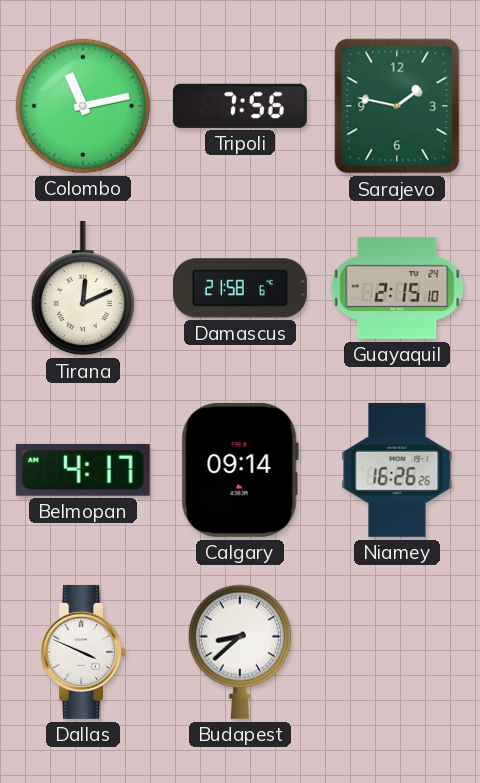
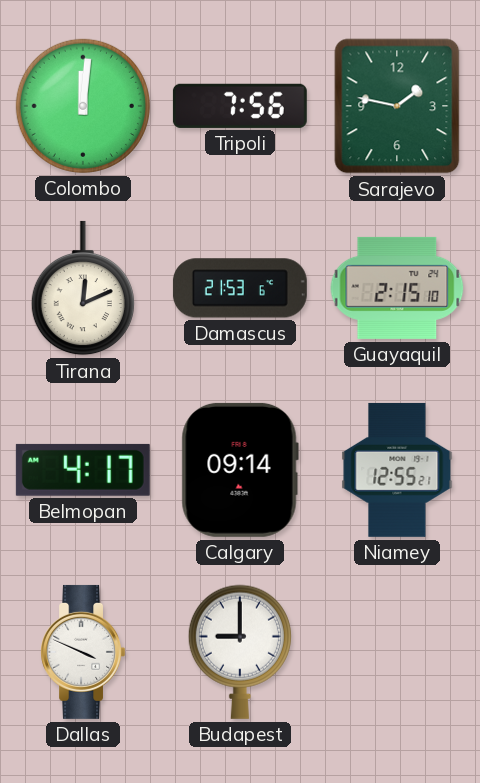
Colombo: 11:13 -> 12:01 (83, 106)
Damascus: 21:58 -> 21:53 (240, 288)
Niamey: 16:26 -> 12:55 (397, 470)
Budapest: 8:38 -> 9:00 (240, 652)
